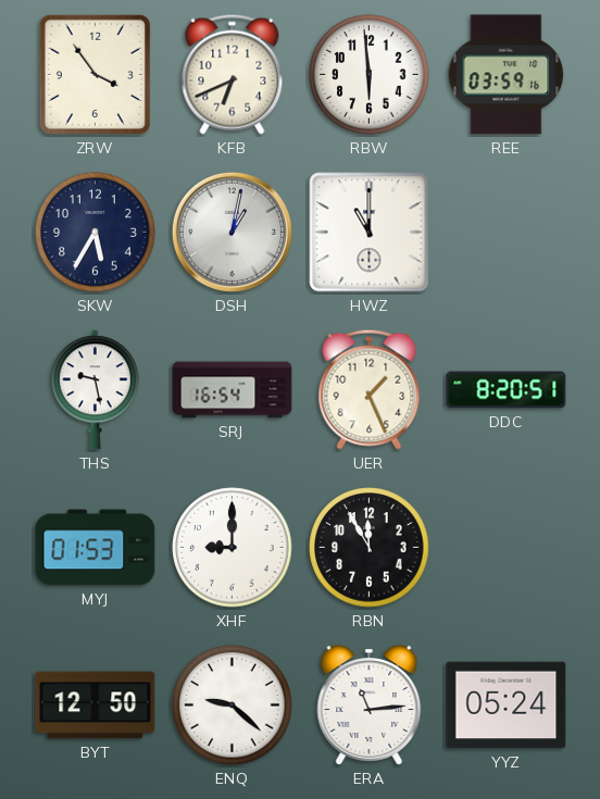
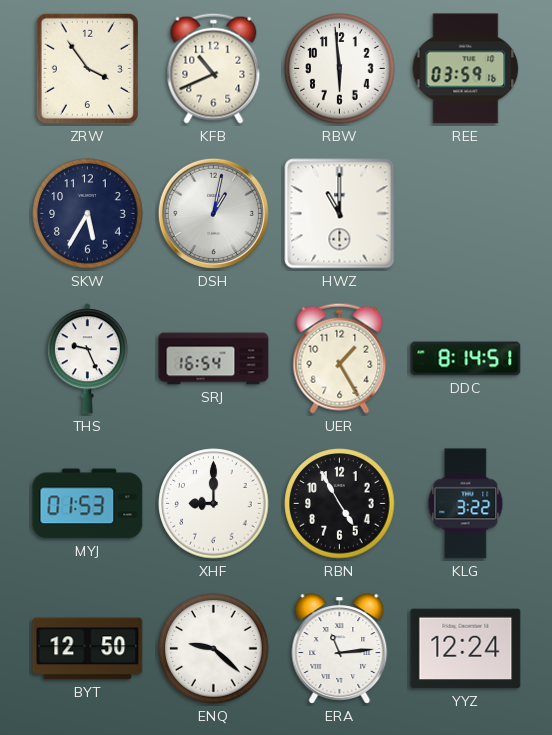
KFB: 6:41 -> 10:41 (214, 68)
THS: 9:28 -> 9:26 (87, 359)
UER: 1:26 -> 1:25 (340, 358)
DDC: 8:20 -> 8:14 (466, 359)
RBN: 11:55 -> 4:55 (340, 504)
KLG: none -> 3:22 (466, 504)
YYZ: 05:24 -> 12:24 (466, 649)
